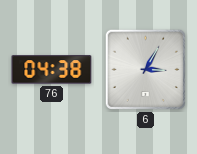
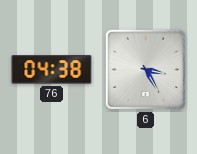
6: 3:05 -> 3:25 (145, 69)
